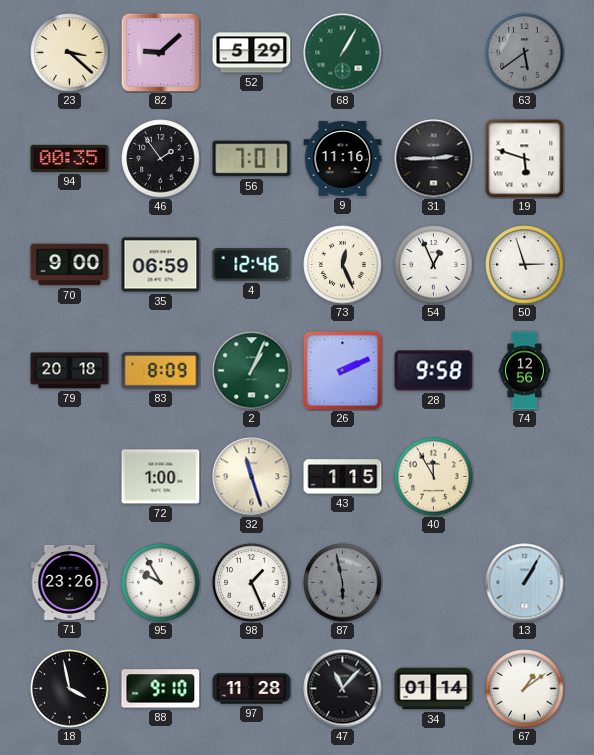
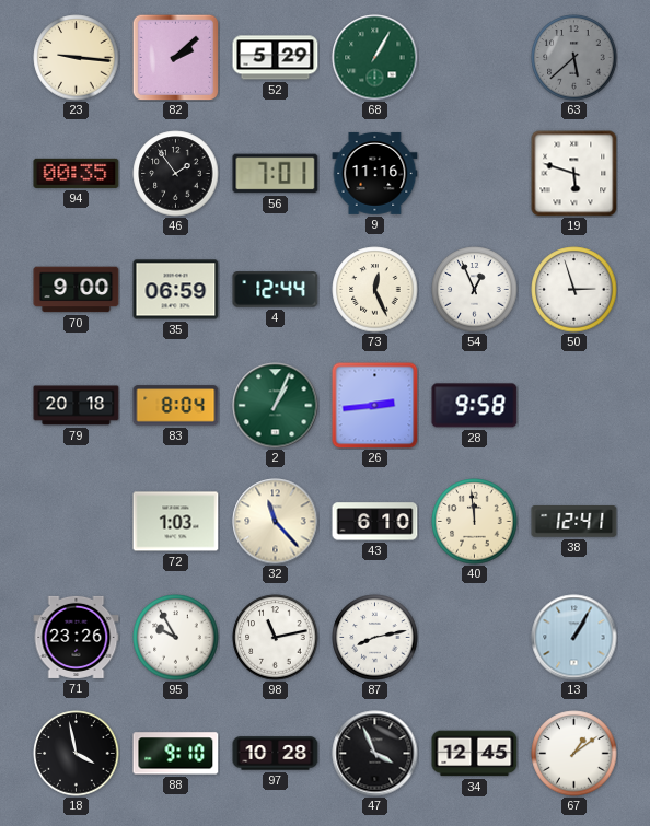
23: 3:22 -> 9:16 (77, 58)
82: 9:08 -> 2:08 (175, 57)
63: 5:39 -> 5:38 (574, 58)
31: 2:45 -> none (434, 159)
4: 12:46 -> 12:44 (276, 290)
83: 8:09 -> 8:04 (176, 406)
26: 2:11 -> 2:44 (375, 406)
74: 12:56 -> none (525, 371)
72: 1:00 -> 1:03 (176, 522)
32: 11:27 -> 11:23 (276, 522)
43: 1:15 -> 6:10 (375, 522)
40: 11:55 -> 11:59 (475, 522)
38: none -> 12:41 (574, 522)
98: 1:26 -> 11:13 (276, 638)
87: 5:58 -> 8:13 (375, 638)
87 dial: grey -> white (375, 638)
97: 11:28 -> 10:28 (276, 754)
47: 11:07 -> 3:56 (375, 754)
34: 01:14 -> 12:45 (475, 754)
